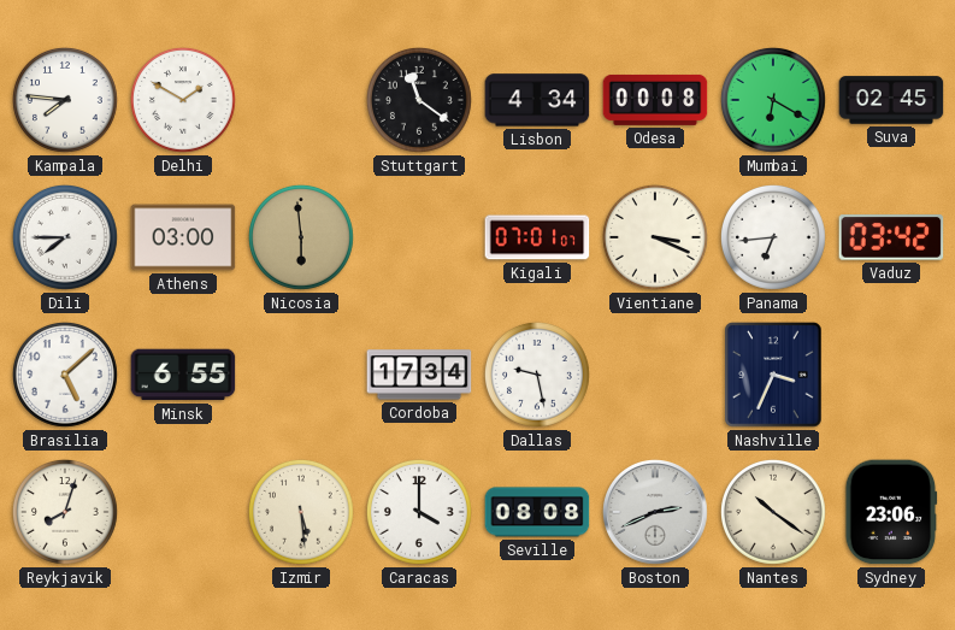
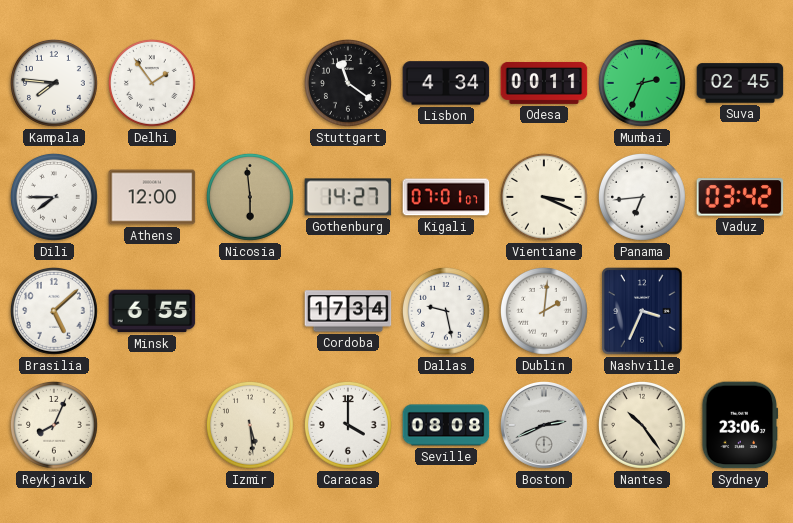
Delhi: 1:50 -> 1:54 (153, 84)
Odesa: 00:08 -> 00:11 (544, 83)
Mumbai: 6:20 -> 2:34 (643, 84)
Athens: 03:00 -> 12:00 (152, 197)
Gothenburg: none -> 14:27 (348, 197)
Dublin: none -> 2:01 (545, 312)
Reykjavik: 8:03 -> 8:04 (55, 426)
Nantes: 10:21 -> 10:24 (643, 426)
